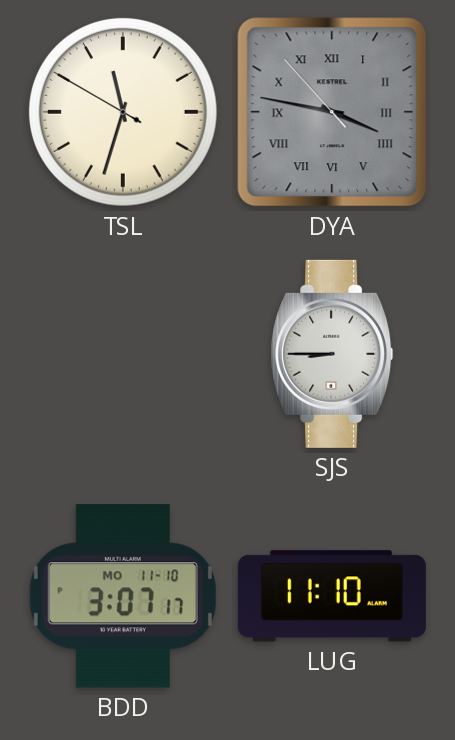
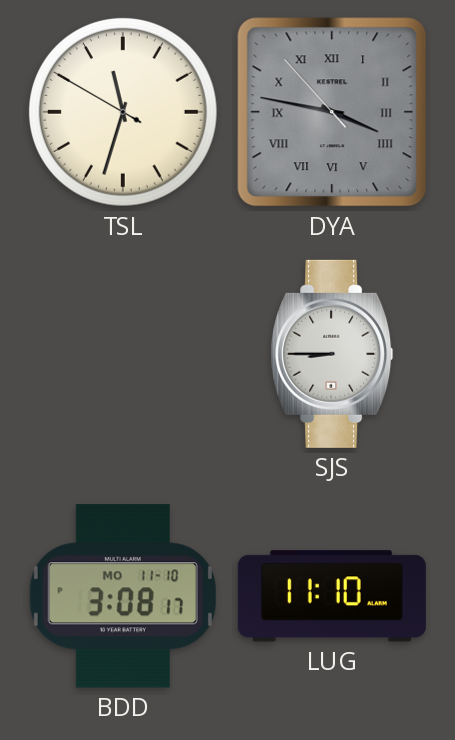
BDD: 3:07 -> 3:08 (123, 596)
